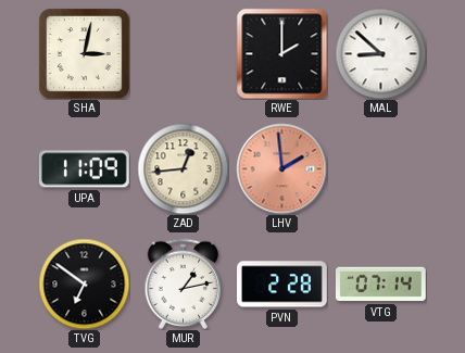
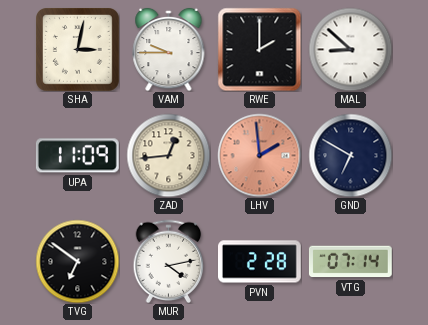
VAM: none -> 9:45 (169, 49)
GND: none -> 6:50 (350, 155)
MUR: 1:13 -> 4:13 (169, 261)
